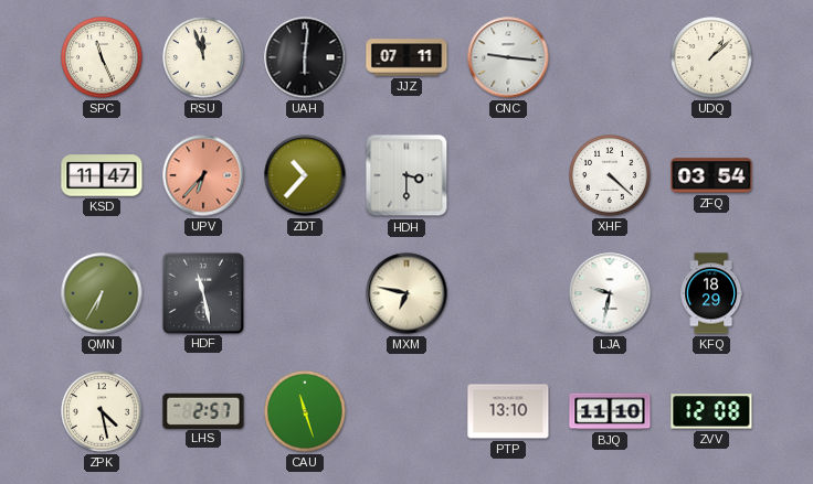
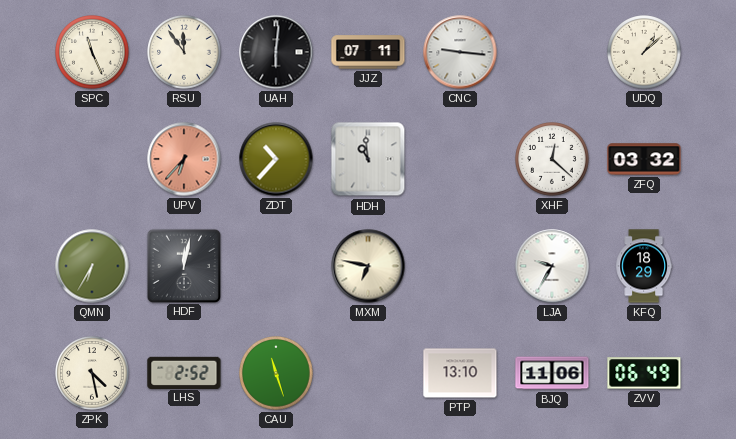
RSU: 11:57 -> 11:54 (184, 52)
KSD: 11:47 -> none (102, 175)
HDH: 3:30 -> 10:59 (368, 159)
XHF: 4:22 -> 12:22 (552, 159)
ZFQ: 03:54 -> 03:32 (644, 159)
HDF: 11:28 -> 12:02 (183, 265)
LJA: 9:32 -> 9:35 (552, 266)
LHS: 2:57 -> 2:52 (184, 372)
BJQ: 11:10 -> 11:06 (552, 373)
ZVV: 12:08 -> 06:49 (644, 373)
